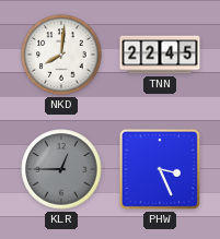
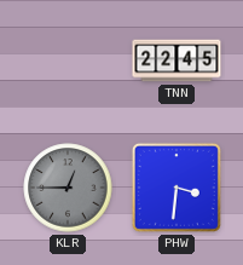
NKD: 8:01 -> none (61, 55)
PHW: 3:26 -> 3:31 (177, 188)
